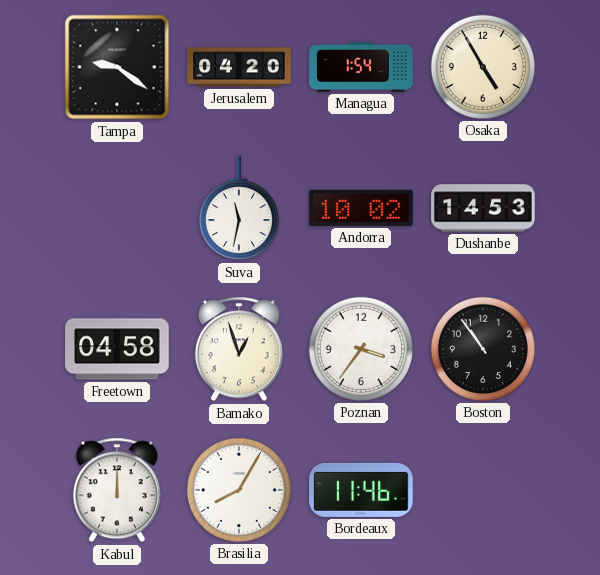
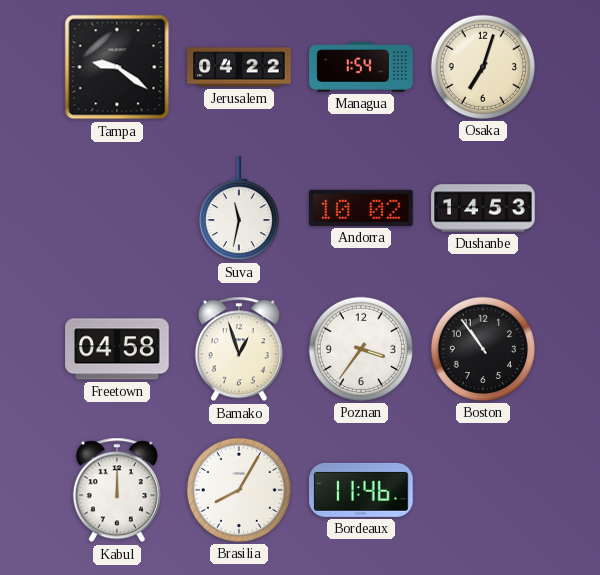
Jerusalem: 04:20 -> 04:22 (239, 67)
Osaka: 4:55 -> 7:03 (483, 67)
